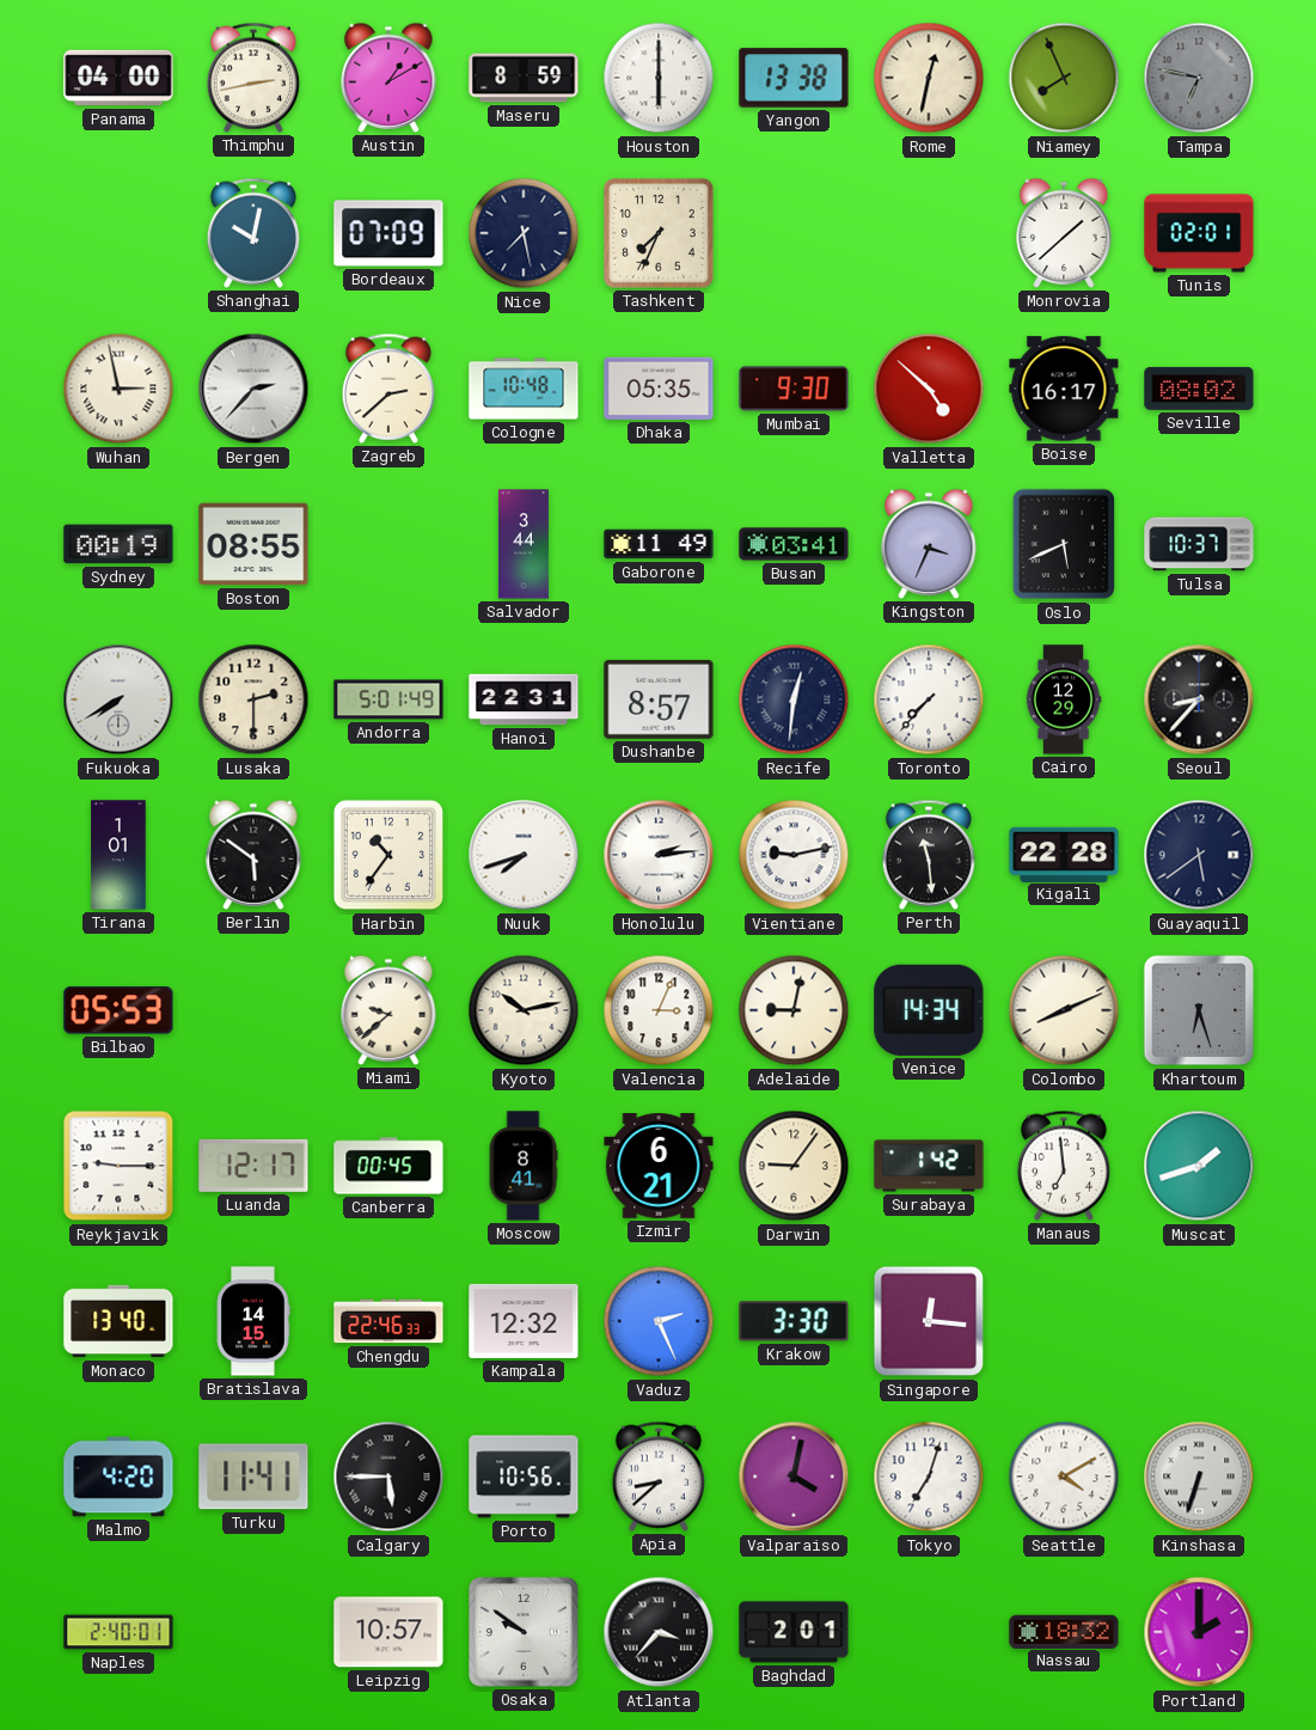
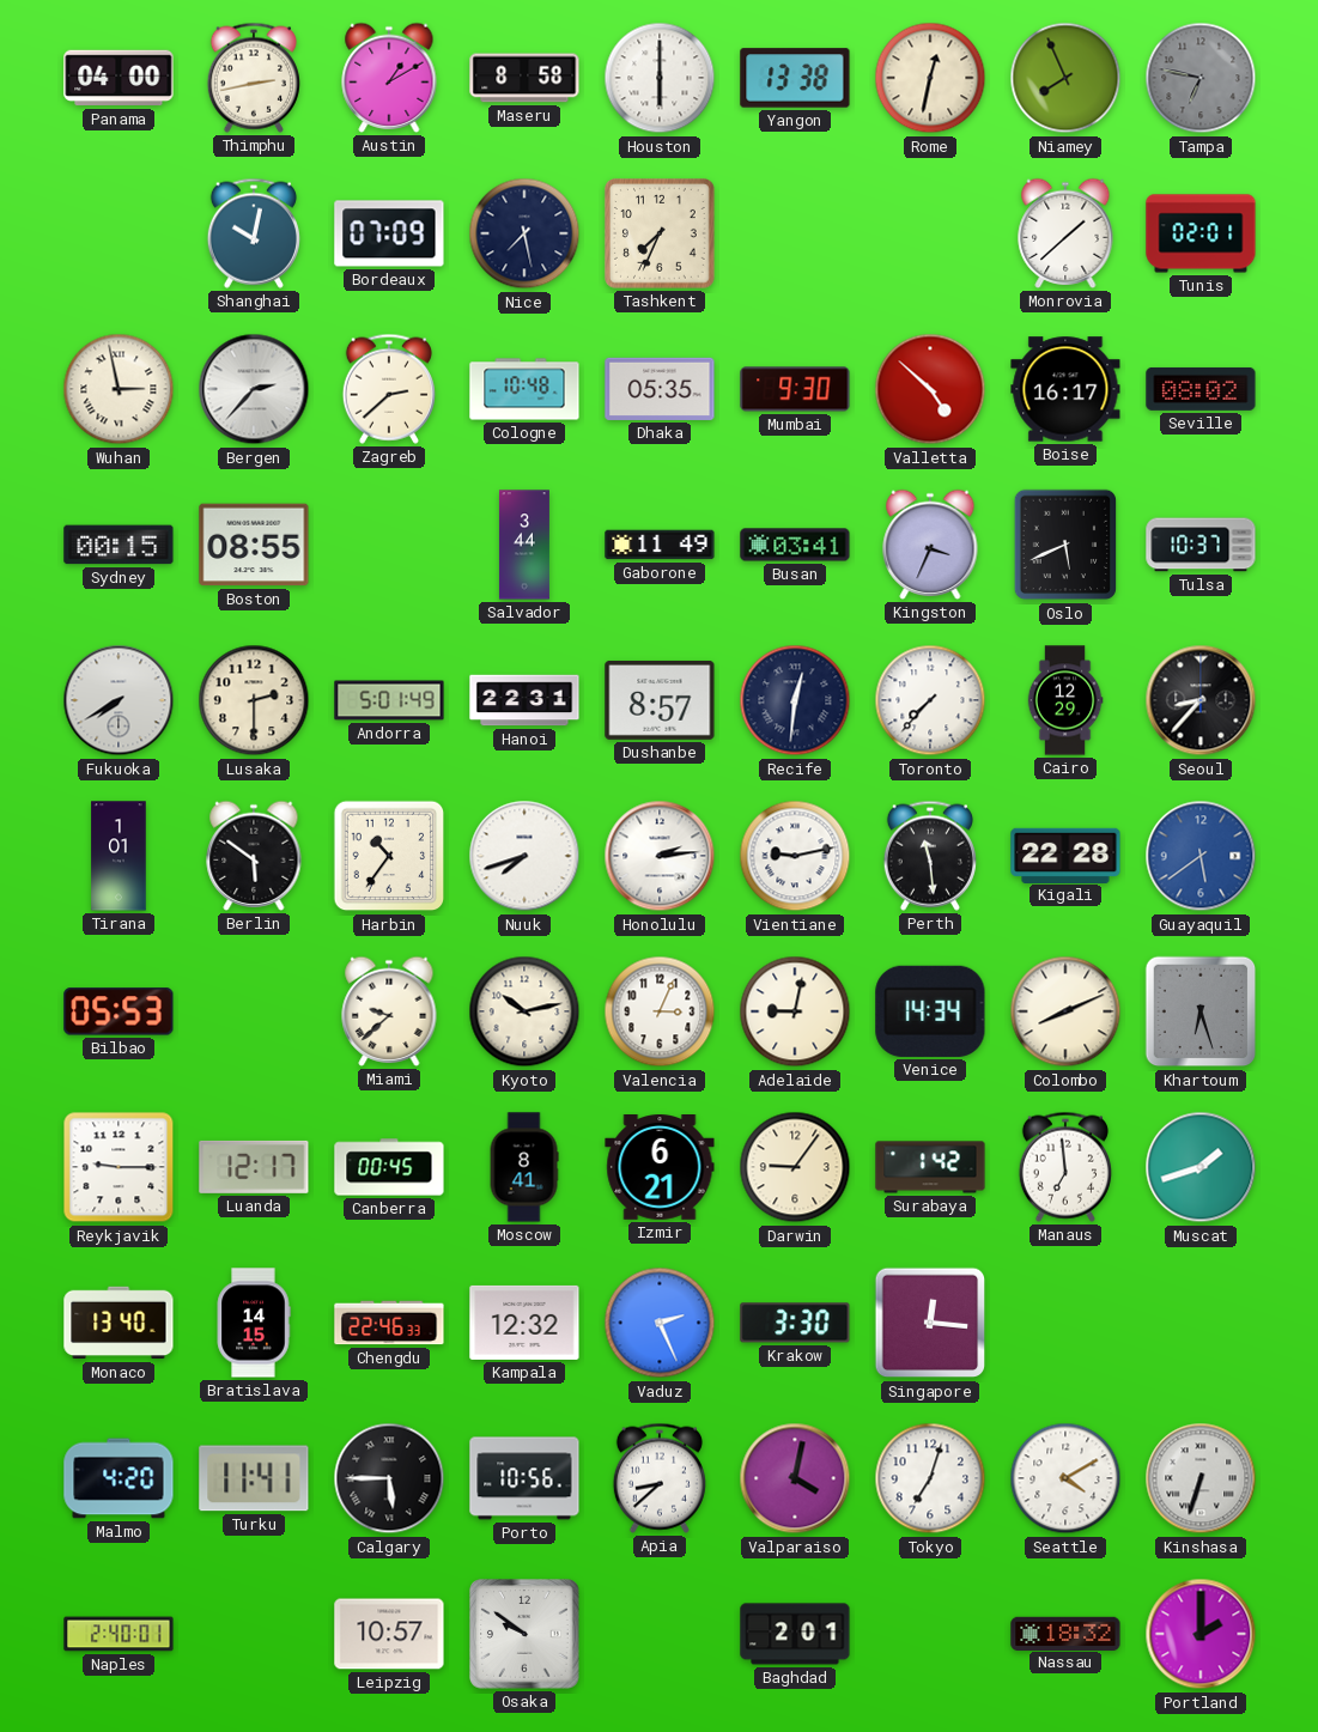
Maseru: 8:59 -> 8:58 (524, 78)
Sydney: 00:19 -> 00:15 (119, 545)
Guayaquil dial: navy -> blue (1201, 856)
Atlanta: 3:37 -> none (659, 1632)
